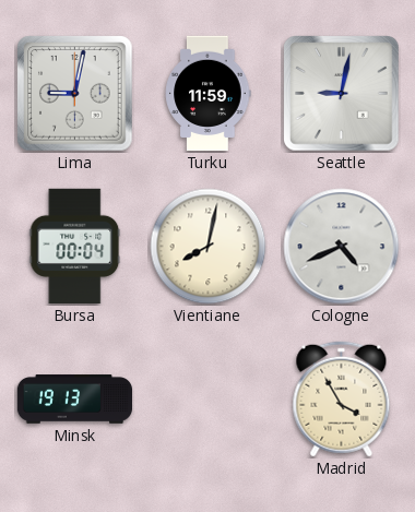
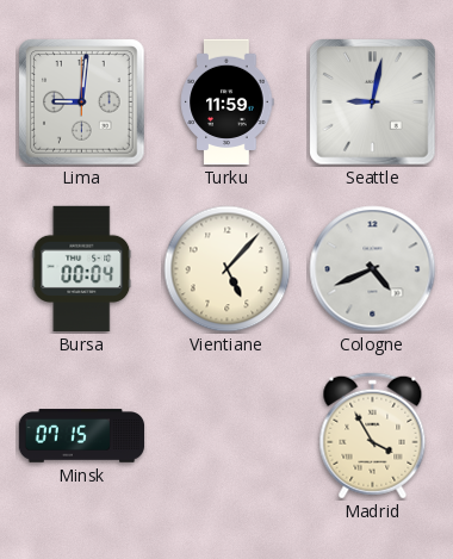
Lima: 9:02 -> 9:01 (82, 103)
Vientiane: 8:02 -> 5:07 (228, 269)
Minsk: 19:13 -> 07:15 (82, 436)
